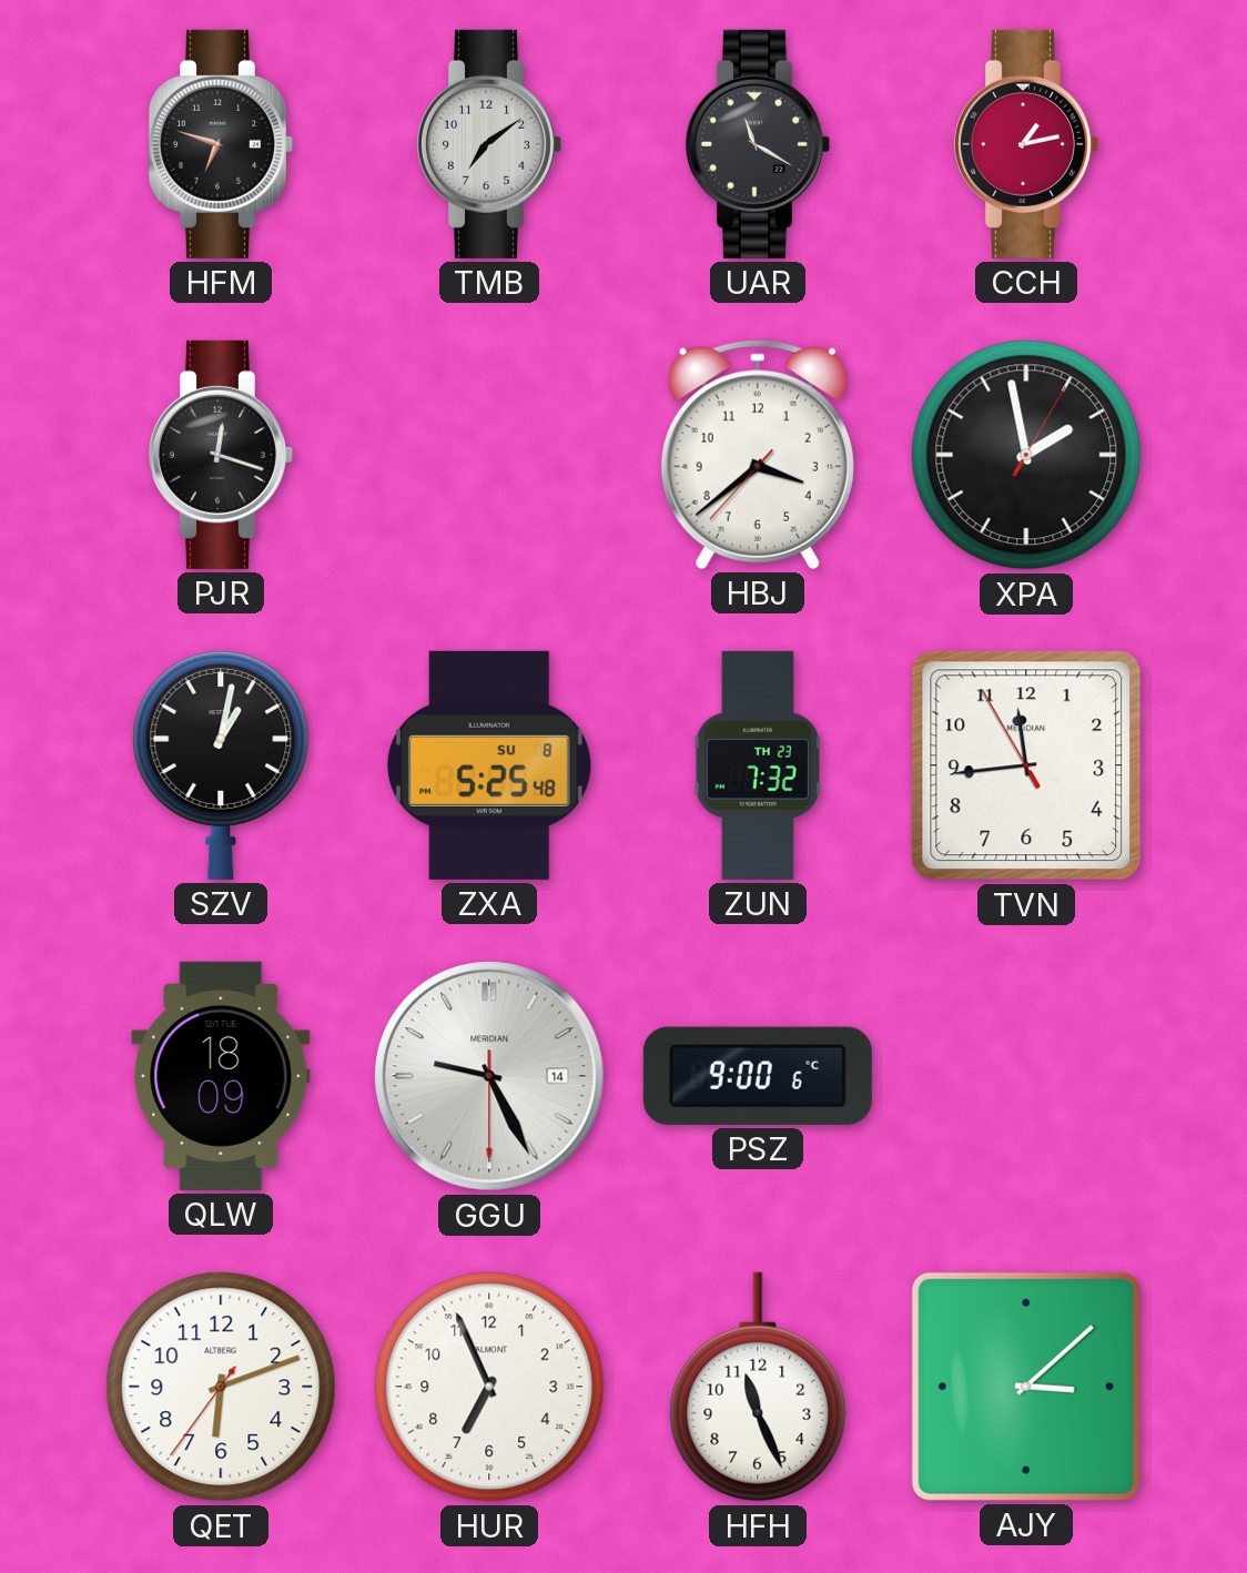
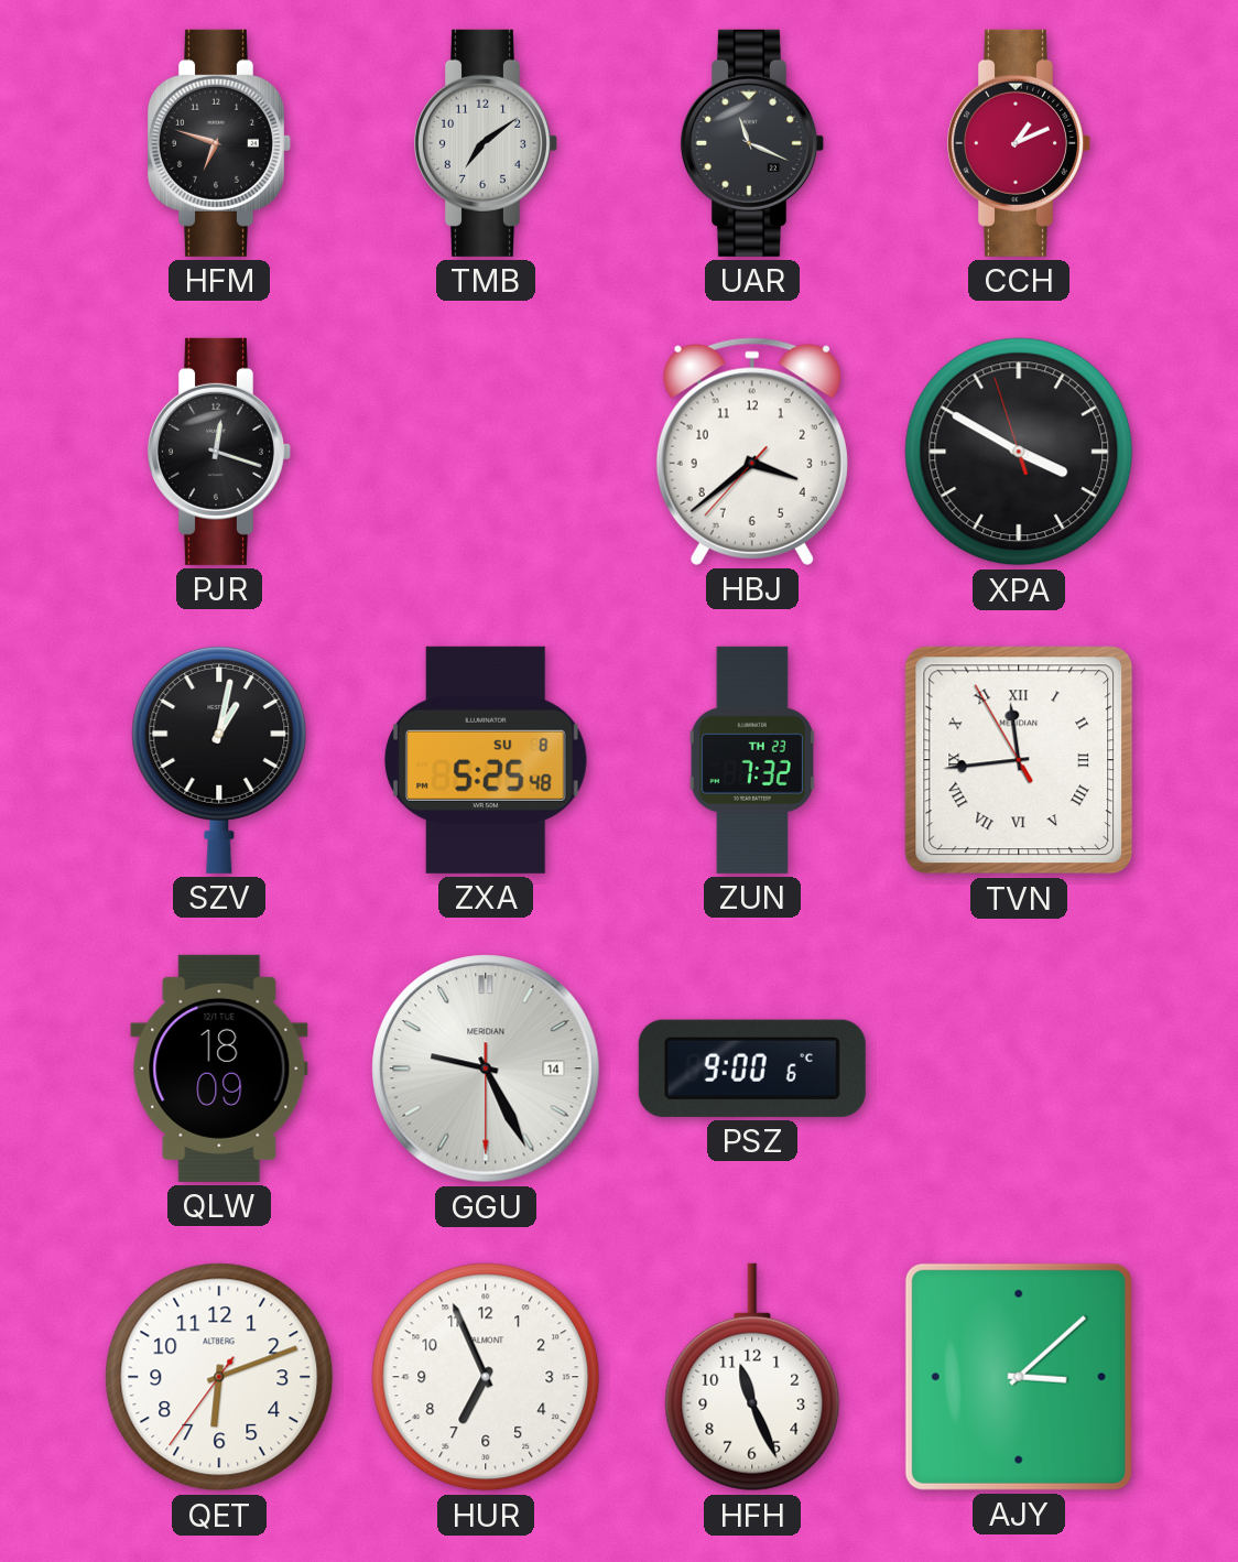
UAR: 11:20 -> 11:19 (751, 143)
CCH: 1:13 -> 1:11 (1018, 143)
XPA: 1:58 -> 3:49 (1019, 452)
TVN numerals: Arabic -> Roman (1019, 760)
